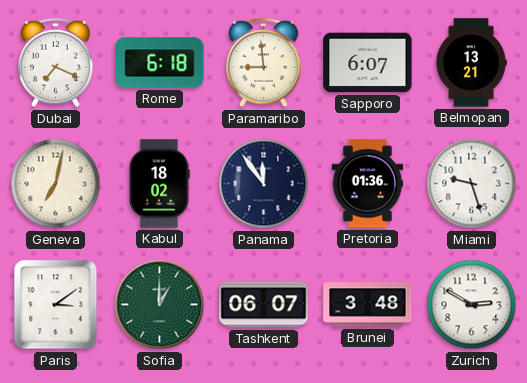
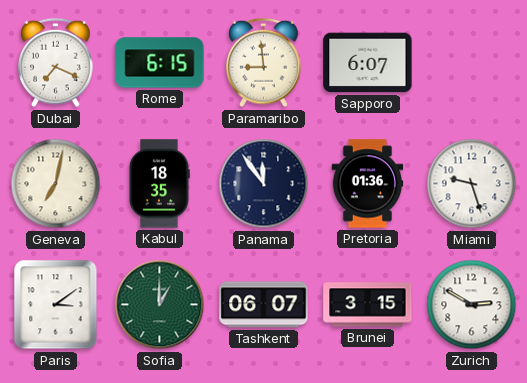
Rome: 6:18 -> 6:15 (160, 63)
Belmopan: 13:21 -> none (471, 63)
Kabul: 18:02 -> 18:35 (159, 184)
Brunei: 3:48 -> 3:15 (368, 305)
